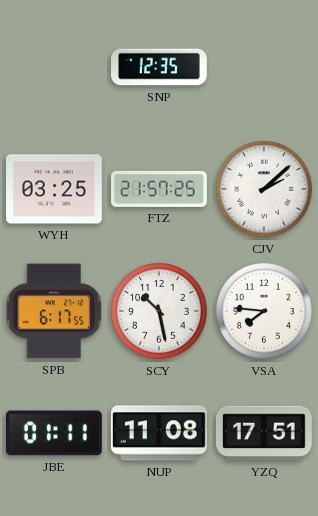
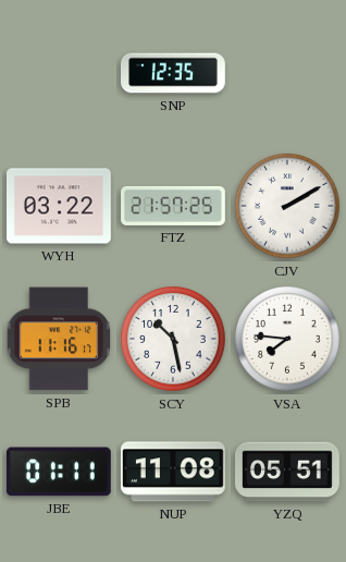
WYH: 03:25 -> 03:22 (60, 206)
CJV: 2:08 -> 2:10 (287, 206)
SPB: 6:17 -> 11:16 (59, 339)
YZQ: 17:51 -> 05:51 (288, 472)
